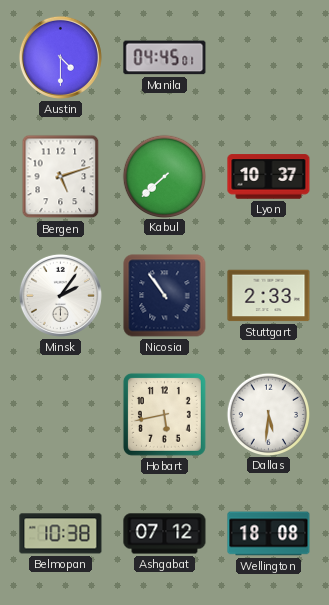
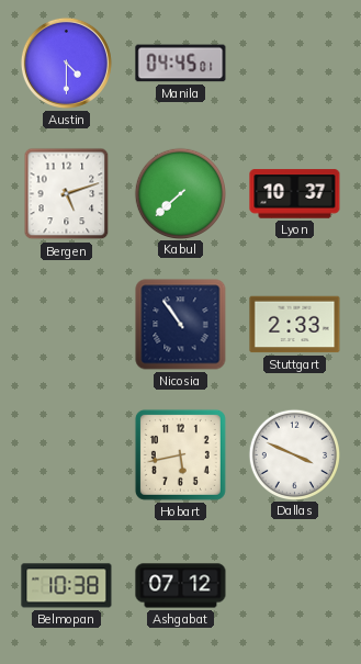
Minsk: 2:06 -> none (60, 295)
Dallas: 5:31 -> 3:49 (294, 454)
Wellington: 18:08 -> none (269, 534)
